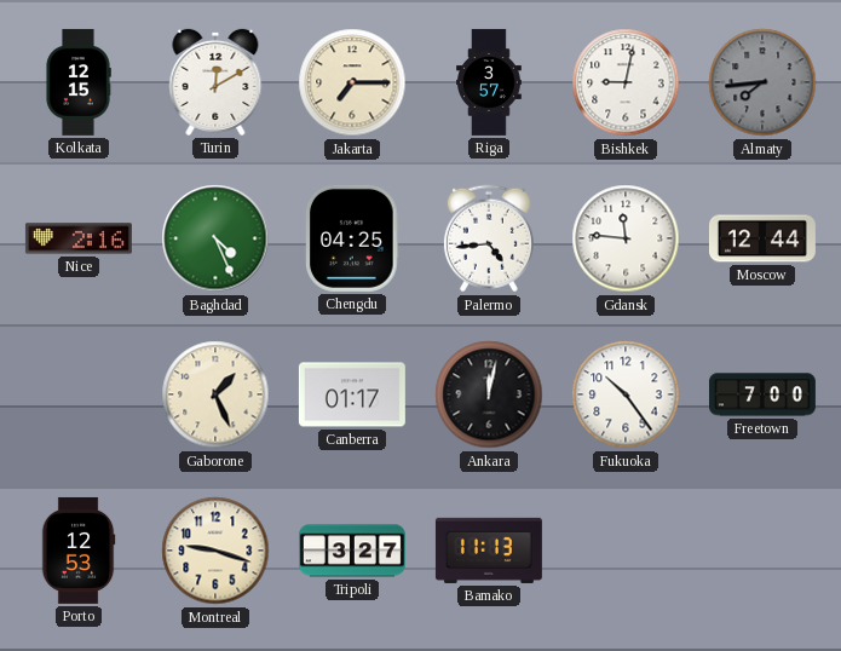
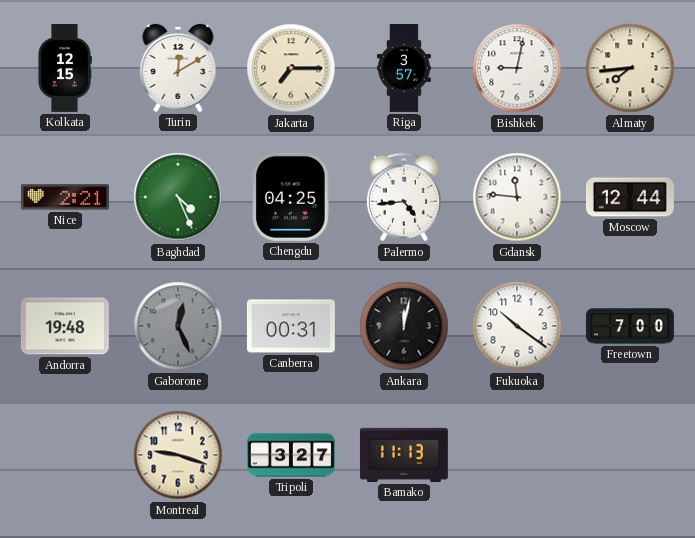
Almaty dial: grey -> cream (630, 68)
Nice: 2:16 -> 2:21 (65, 197)
Andorra: none -> 19:48 (65, 326)
Gaborone: 1:26 -> 12:26 (178, 326)
Gaborone dial: cream -> grey (178, 326)
Canberra: 01:17 -> 00:31 (291, 326)
Fukuoka: 10:24 -> 10:21 (517, 326)
Porto: 12:53 -> none (79, 551)
